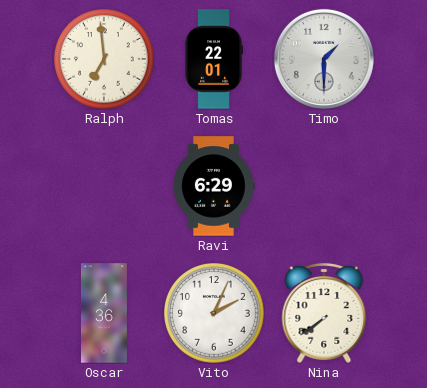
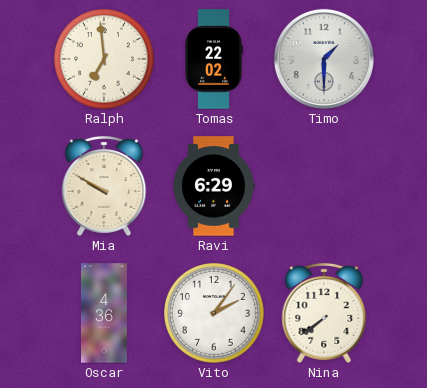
Tomas: 22:01 -> 22:02 (214, 59)
Mia: none -> 9:50 (104, 186)
Vito: 2:04 -> 2:06 (214, 313)
